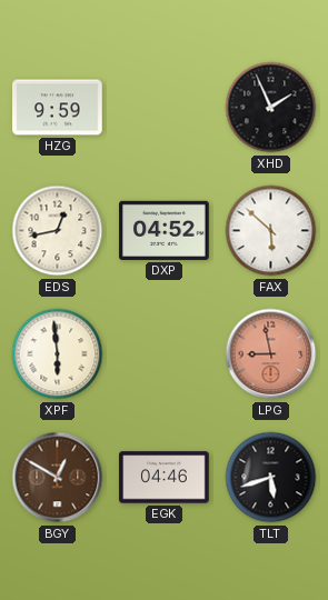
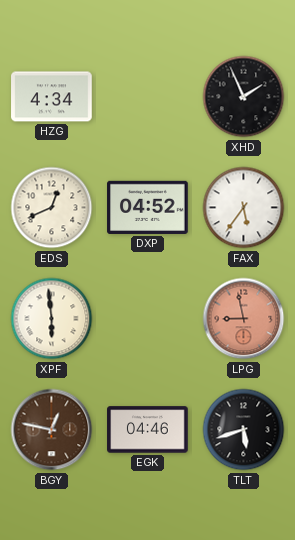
HZG: 9:59 -> 4:34 (52, 97)
EDS: 12:43 -> 12:41 (52, 208)
FAX: 5:52 -> 5:36 (244, 208)
BGY: 12:50 -> 12:47 (52, 430)
